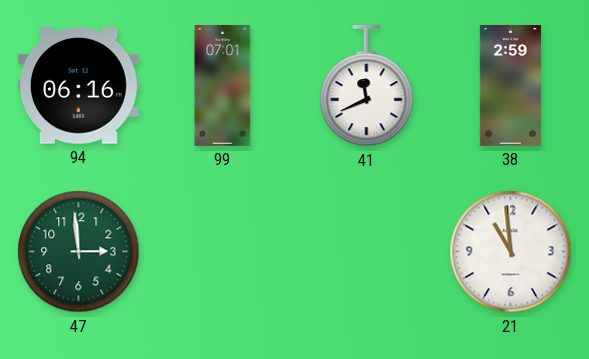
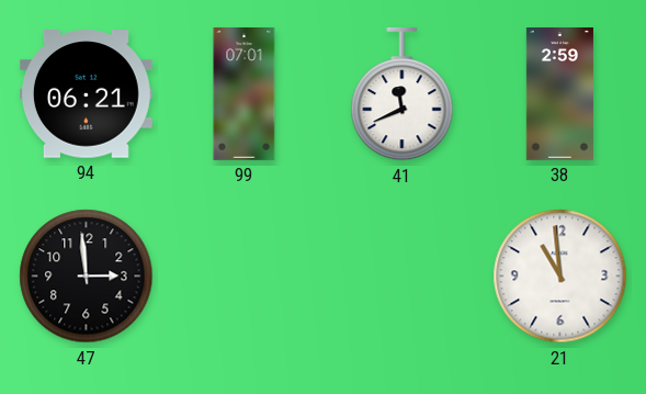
94: 06:16 -> 06:21 (86, 94)
47 dial: green -> black (87, 277)
